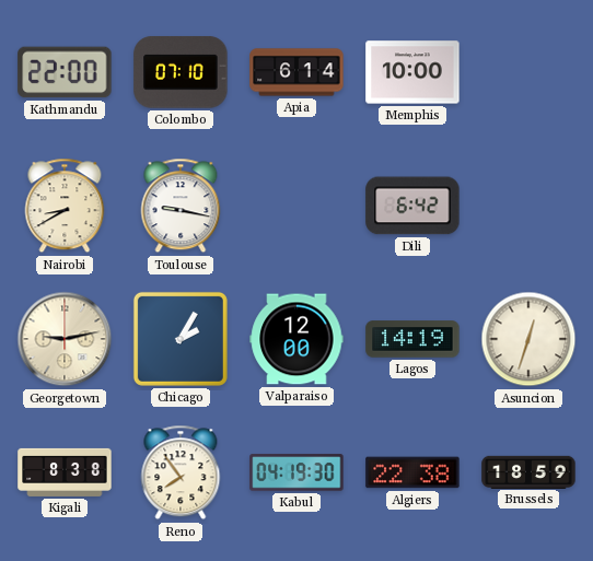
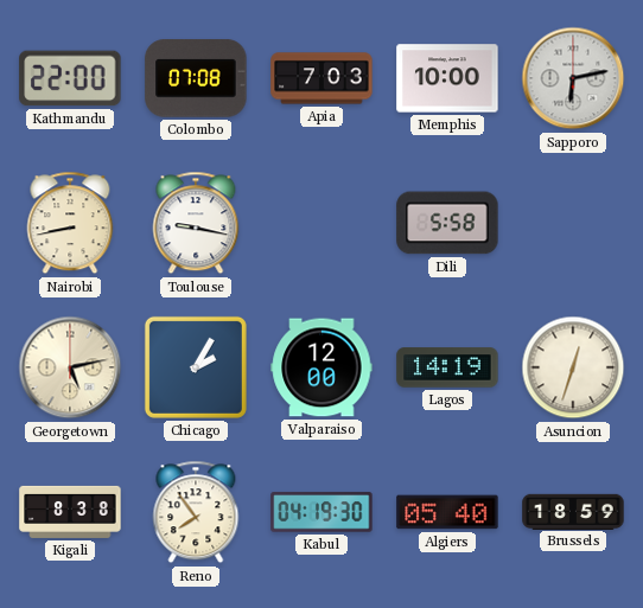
Colombo: 07:10 -> 07:08 (196, 78)
Apia: 6:14 -> 7:03 (321, 78)
Sapporo: none -> 6:13 (573, 78)
Nairobi: 8:40 -> 8:43 (70, 223)
Dili: 6:42 -> 5:58 (447, 223)
Georgetown: 9:13 -> 5:13 (70, 367)
Algiers: 22:38 -> 05:40 (447, 512)
